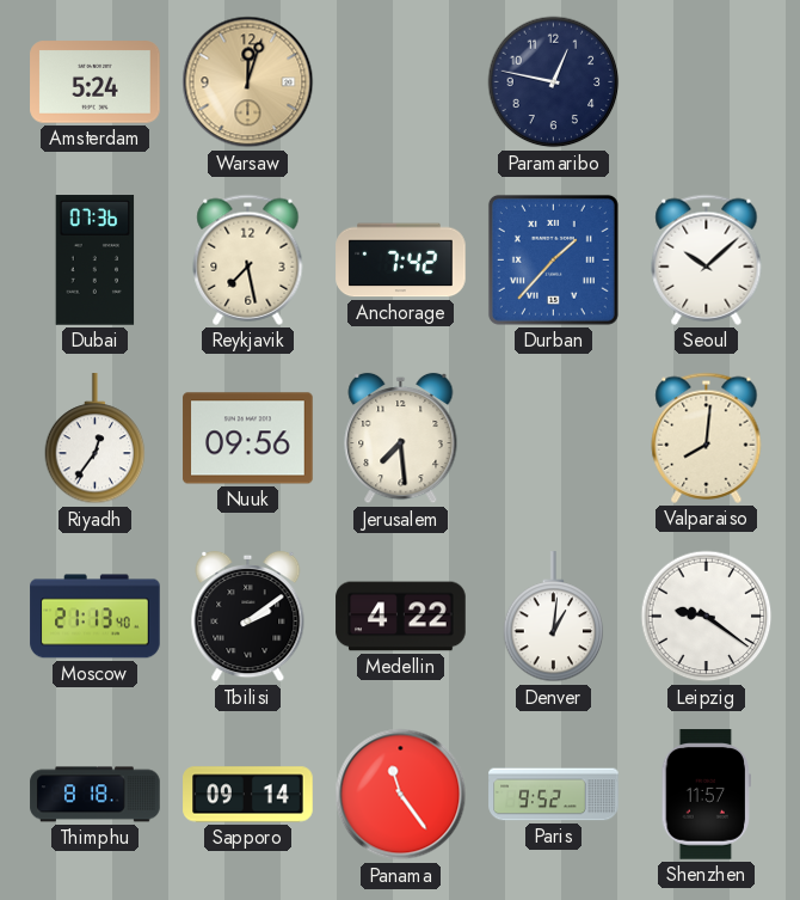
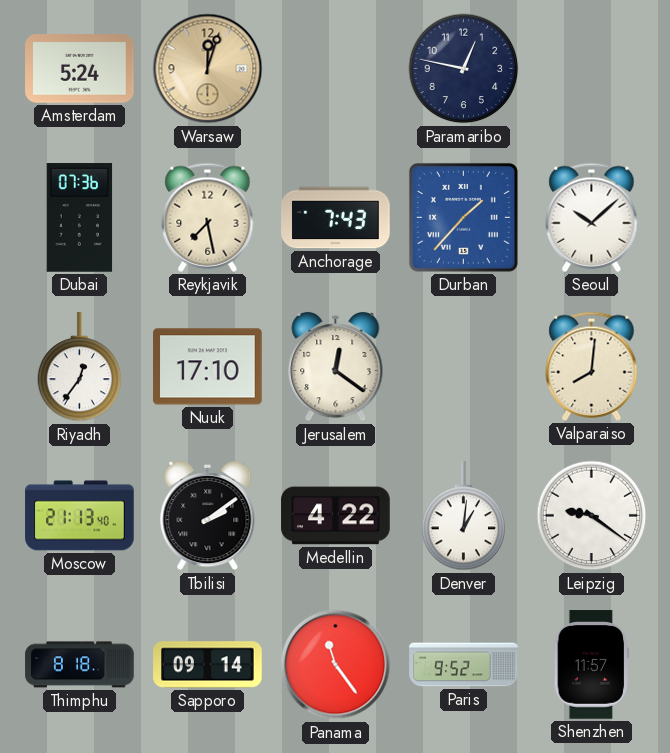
Anchorage: 7:42 -> 7:43 (336, 218)
Nuuk: 09:56 -> 17:10 (208, 367)
Jerusalem: 7:29 -> 12:21 (336, 367)
